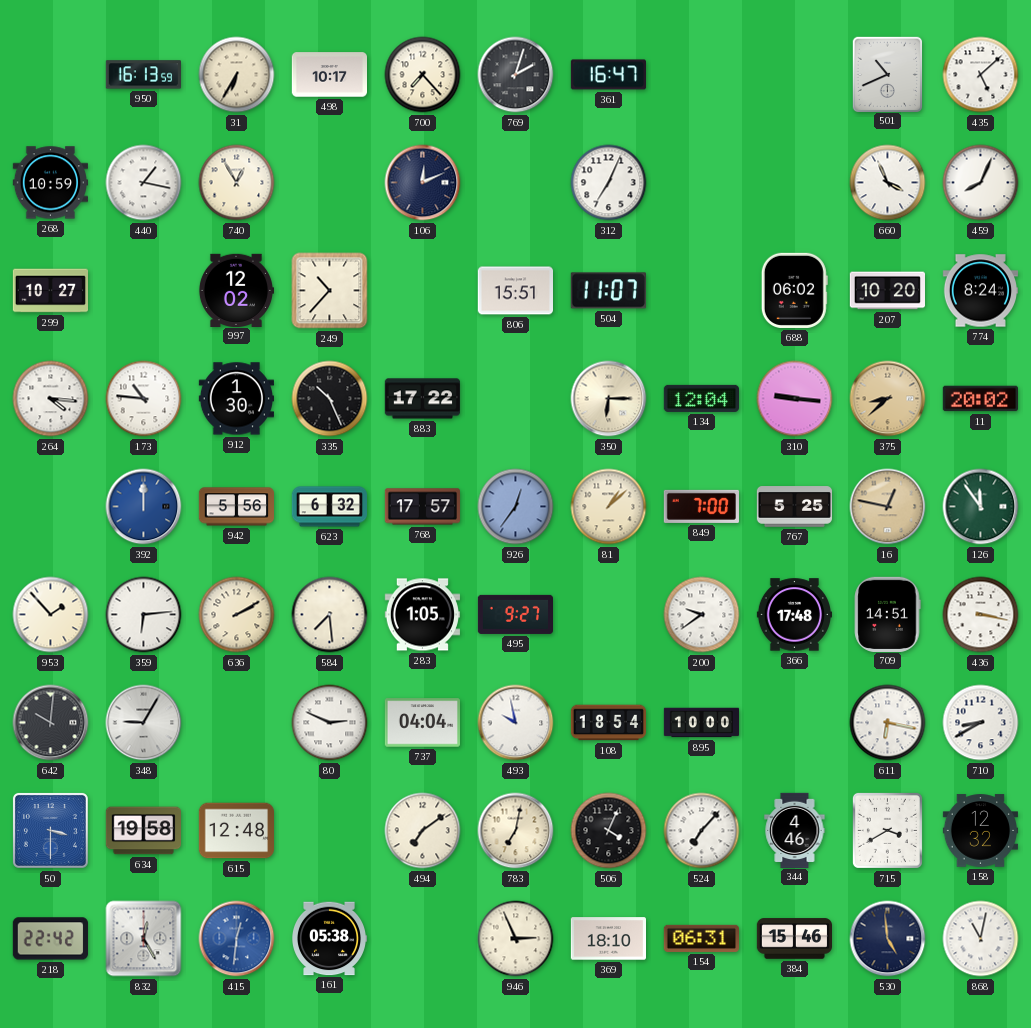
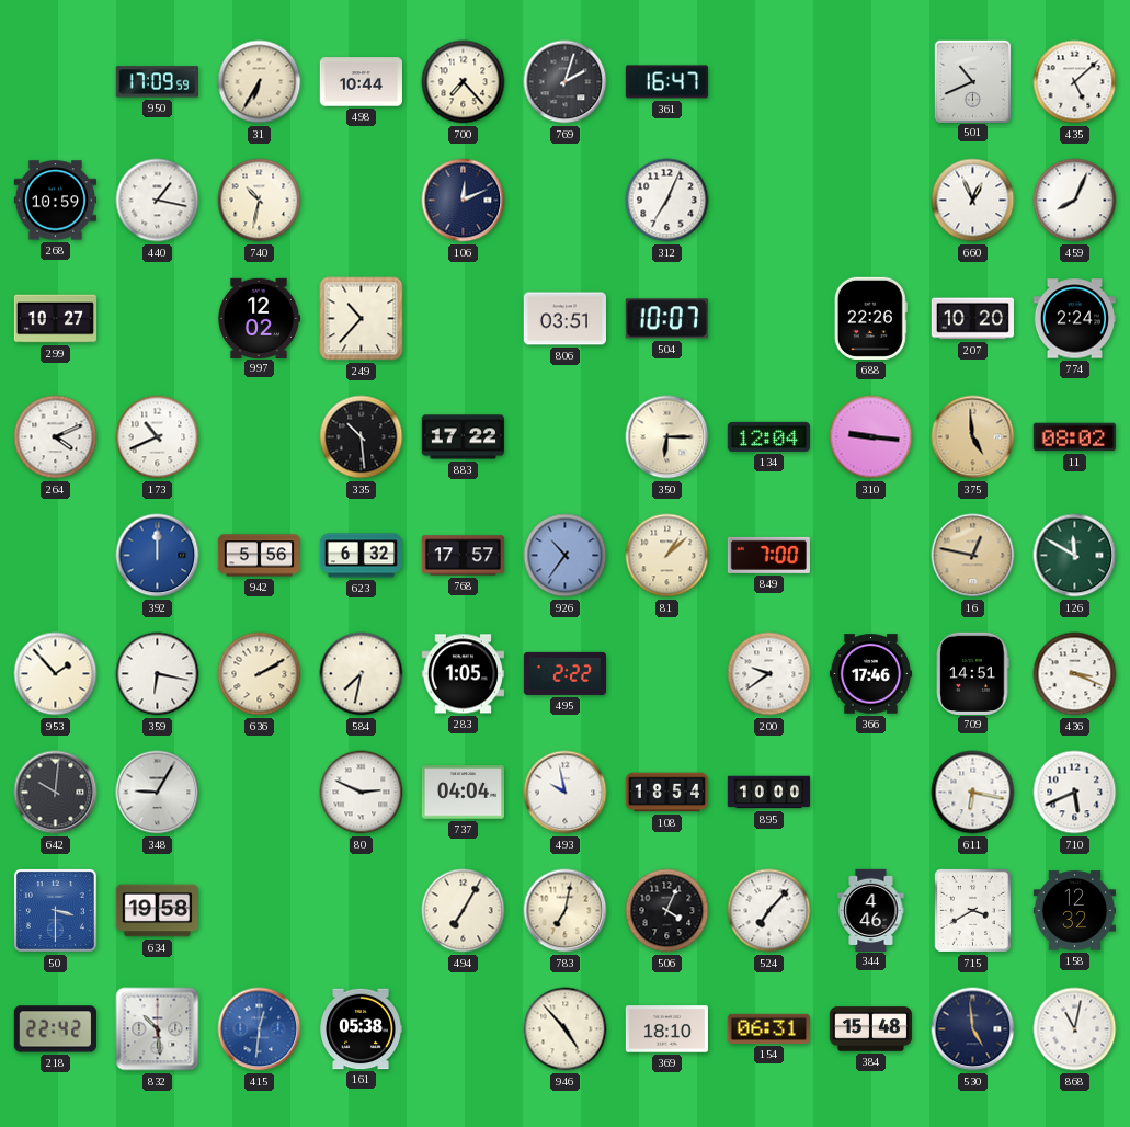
950: 16:13 -> 17:09 (157, 82)
498: 10:17 -> 10:44 (361, 82)
740: 12:55 -> 10:32 (260, 201)
660: 3:56 -> 12:56 (973, 201)
806: 15:51 -> 03:51 (564, 319)
504: 11:07 -> 10:07 (666, 319)
688: 06:02 -> 22:26 (870, 318)
774: 8:24 -> 2:24 (1074, 319)
264: 4:16 -> 4:11 (56, 437)
173: 10:46 -> 10:41 (158, 437)
912: 1:30 -> none (236, 399)
335: 10:26 -> 10:29 (362, 437)
375: 8:38 -> 4:59 (973, 437)
11: 20:02 -> 08:02 (1074, 437)
926: 12:36 -> 10:36 (566, 556)
767: 5:25 -> none (794, 507)
126: 11:54 -> 11:50 (1075, 556)
359: 6:14 -> 6:17 (158, 674)
584: 7:29 -> 7:32 (362, 674)
495: 9:27 -> 2:22 (564, 673)
366: 17:48 -> 17:46 (870, 674)
436: 3:17 -> 3:19 (1075, 674)
710: 8:40 -> 5:41 (1075, 793)
615: 12:48 -> none (236, 831)
494: 7:09 -> 7:05 (464, 911)
832: 12:25 -> 10:29 (158, 1029)
946: 2:56 -> 4:53 (566, 1029)
384: 15:46 -> 15:48 (870, 1029)
